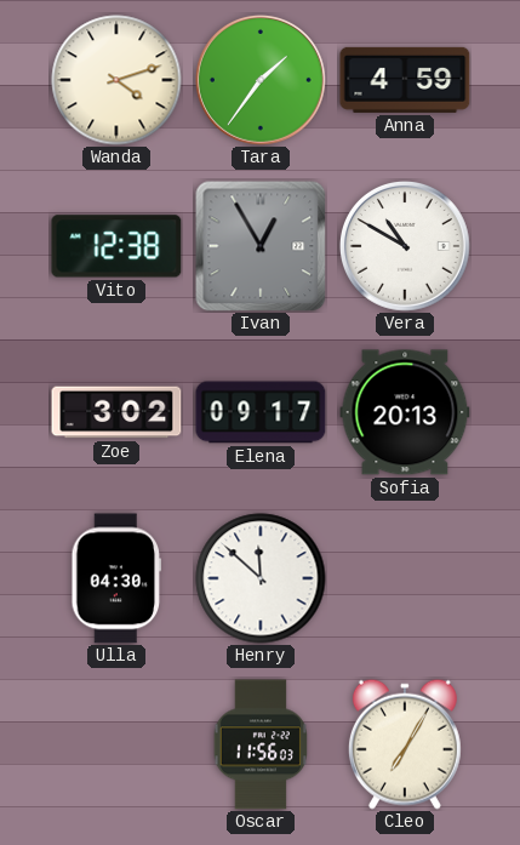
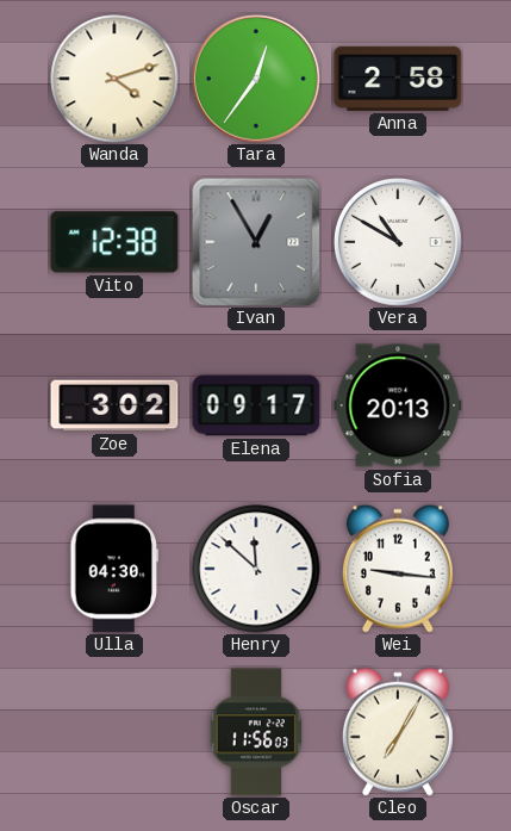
Tara: 1:36 -> 12:36 (256, 79)
Anna: 4:59 -> 2:58 (398, 79)
Wei: none -> 9:16 (398, 569)
